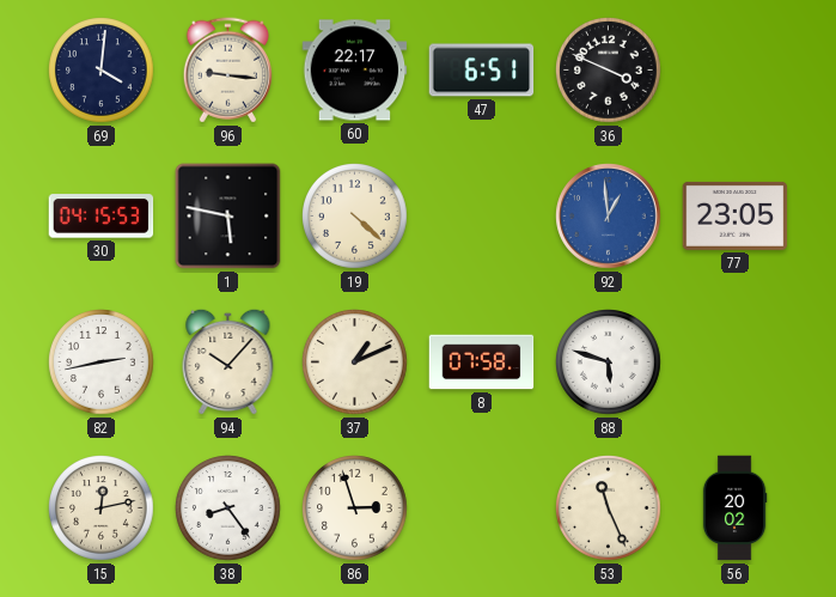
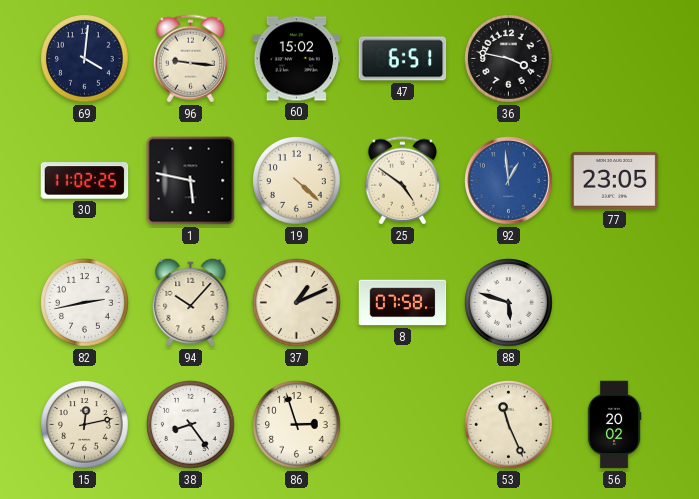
60: 22:17 -> 15:02 (297, 59)
36: 3:49 -> 3:47 (509, 59)
30: 04:15 -> 11:02 (85, 181)
25: none -> 4:51 (402, 181)
